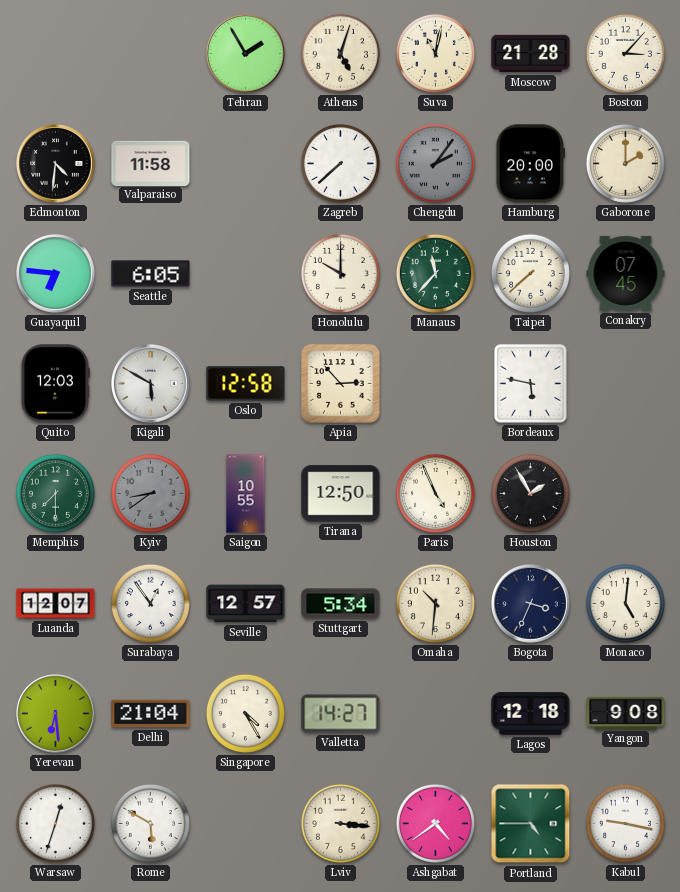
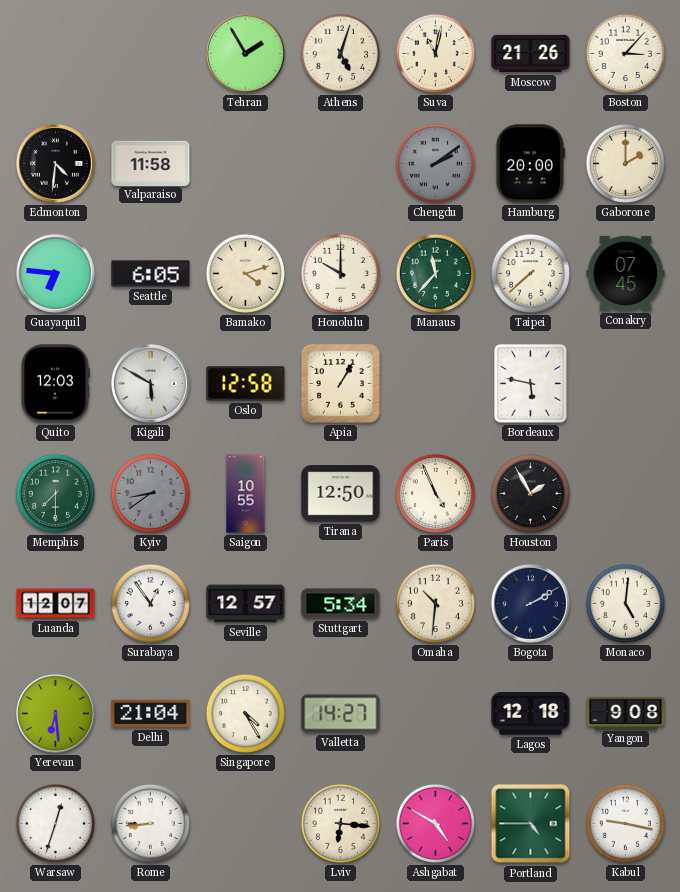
Moscow: 21:28 -> 21:26 (531, 54)
Zagreb: 7:38 -> none (340, 163)
Chengdu: 2:06 -> 2:09 (435, 163)
Bamako: none -> 4:12 (245, 273)
Apia: 2:53 -> 1:05 (341, 384)
Bogota: 3:34 -> 2:10 (531, 604)
Rome: 5:50 -> 8:44 (150, 823)
Lviv: 3:16 -> 6:16 (340, 823)
Ashgabat: 4:39 -> 4:50 (435, 823)
